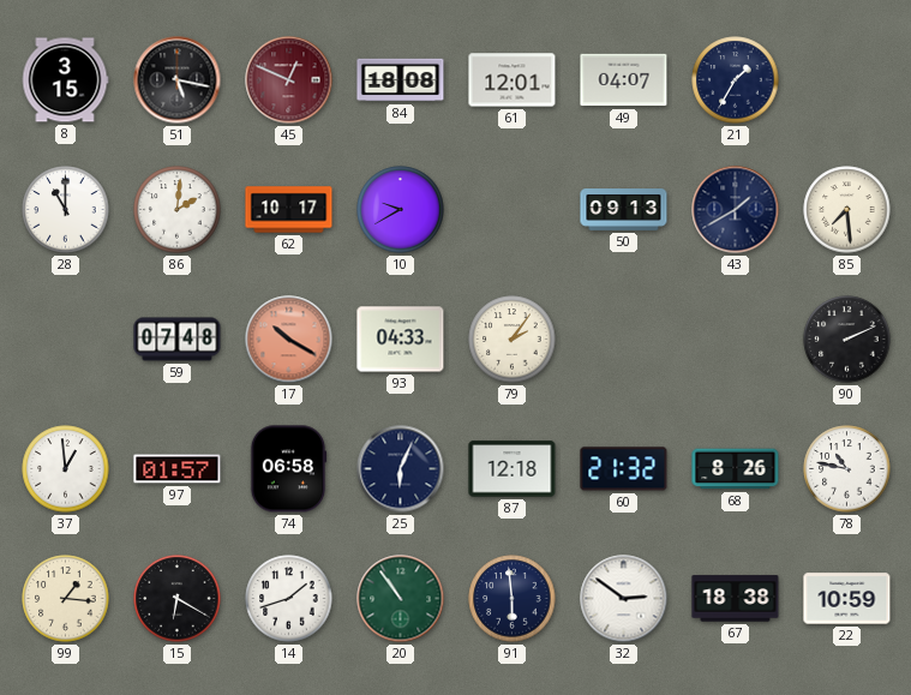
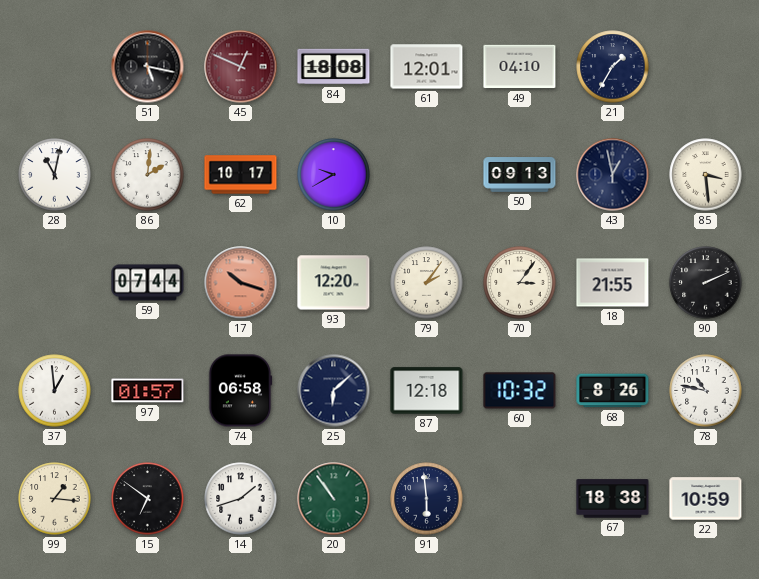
8: 3:15 -> none (65, 80)
49: 04:07 -> 04:10 (520, 67)
28: 11:00 -> 11:02 (55, 175)
43: 1:40 -> 12:58 (613, 175)
85: 7:29 -> 3:29 (706, 175)
59: 07:48 -> 07:44 (148, 283)
17: 10:20 -> 10:18 (241, 283)
93: 04:33 -> 12:20 (334, 283)
70: none -> 3:06 (520, 283)
18: none -> 21:55 (613, 283)
25: 6:04 -> 6:08 (334, 391)
60: 21:32 -> 10:32 (520, 391)
15: 6:20 -> 6:51 (148, 499)
32: 2:51 -> none (624, 599)
